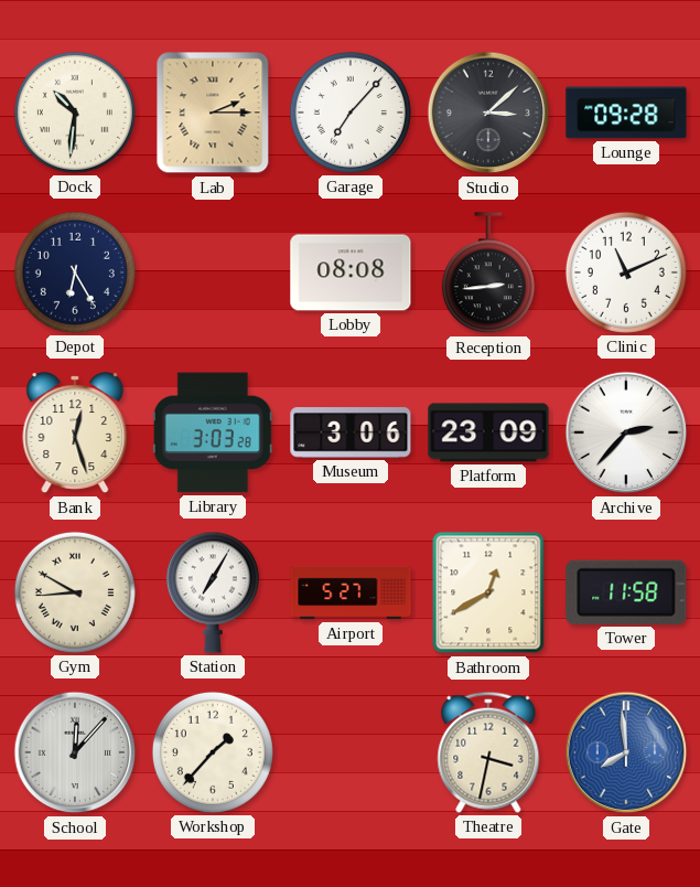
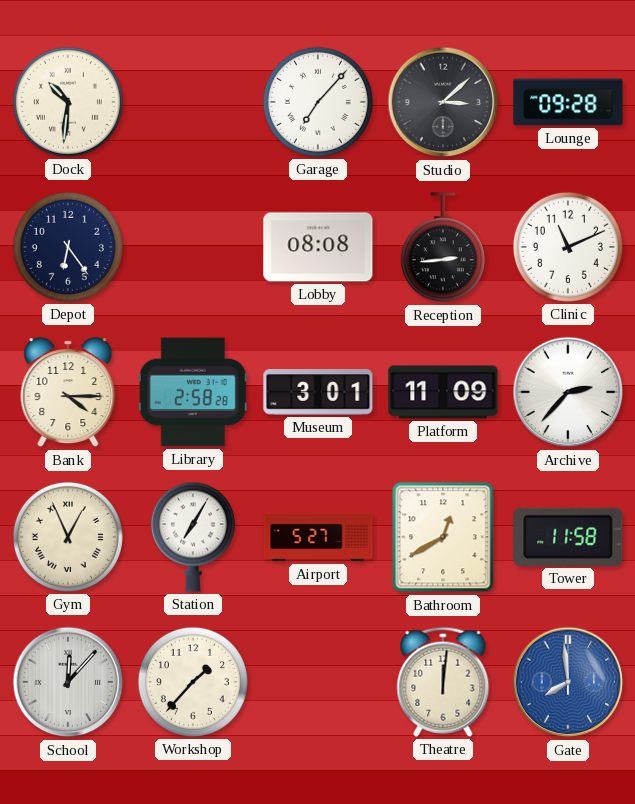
Lab: 2:15 -> none (213, 113)
Depot: 6:25 -> 6:24 (68, 247)
Bank: 12:27 -> 4:15 (68, 393)
Library: 3:03 -> 2:58 (193, 392)
Museum: 3:06 -> 3:01 (318, 392)
Platform: 23:09 -> 11:09 (443, 392)
Gym: 8:50 -> 12:56 (68, 537)
Theatre: 3:32 -> 12:01 (443, 682)
